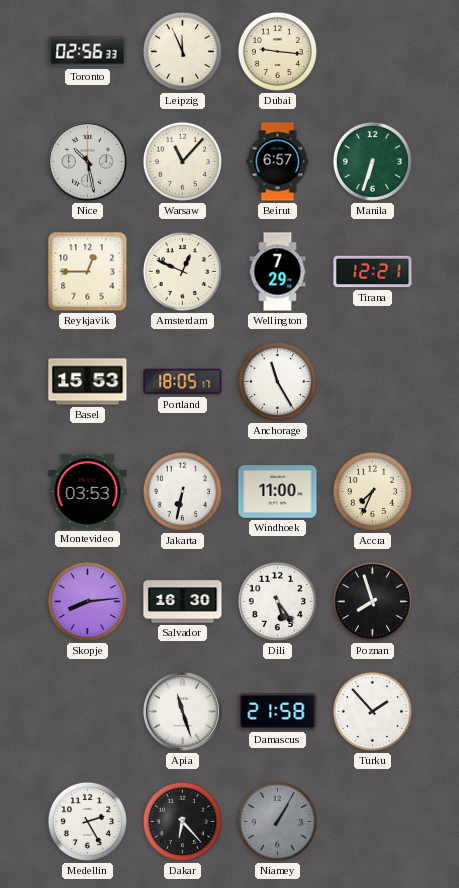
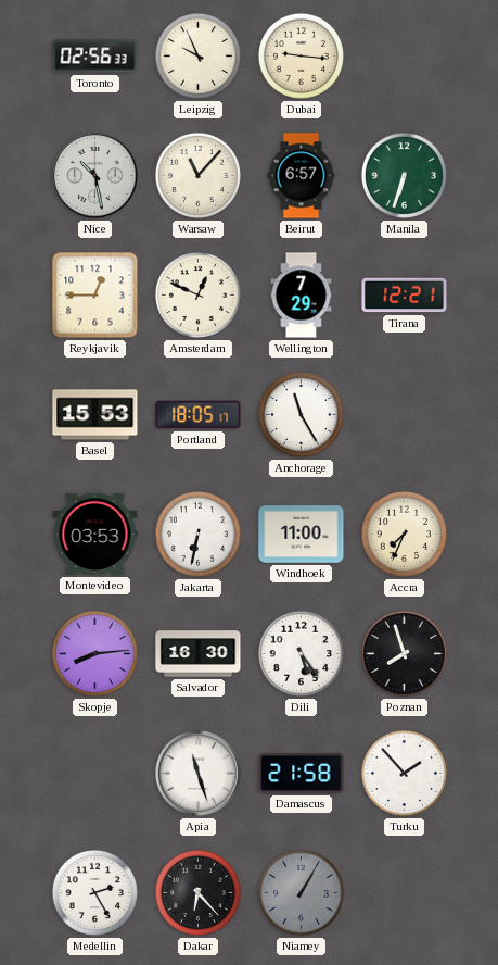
Leipzig: 11:56 -> 9:56 (197, 55)
